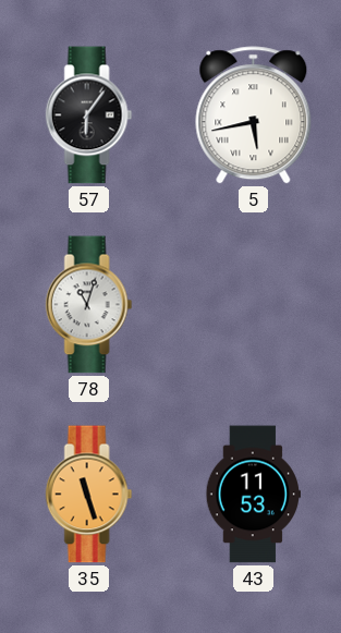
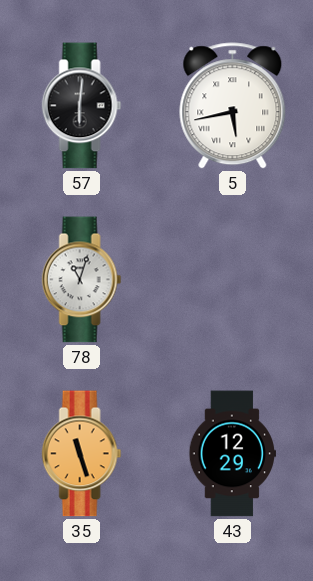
57: 6:06 -> 6:01 (82, 106)
43: 11:53 -> 12:29 (232, 454)
